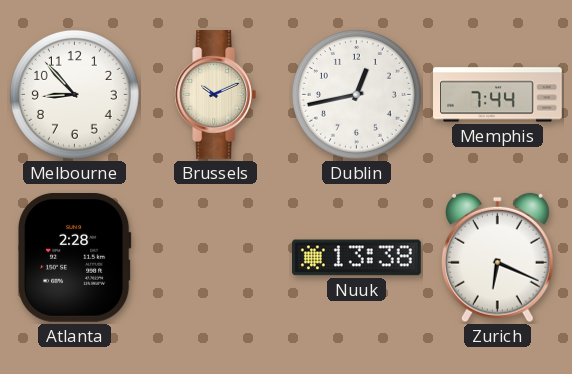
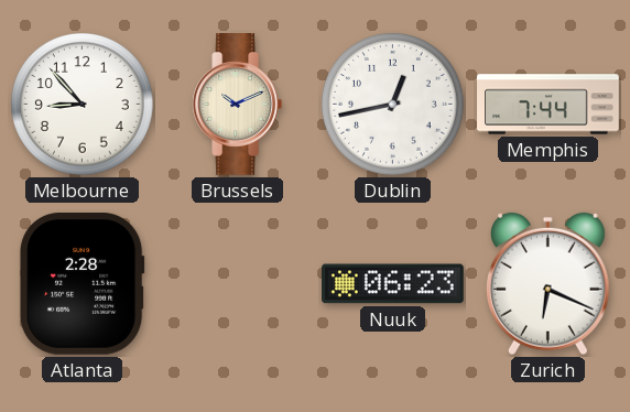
Nuuk: 13:38 -> 06:23 (393, 284)
